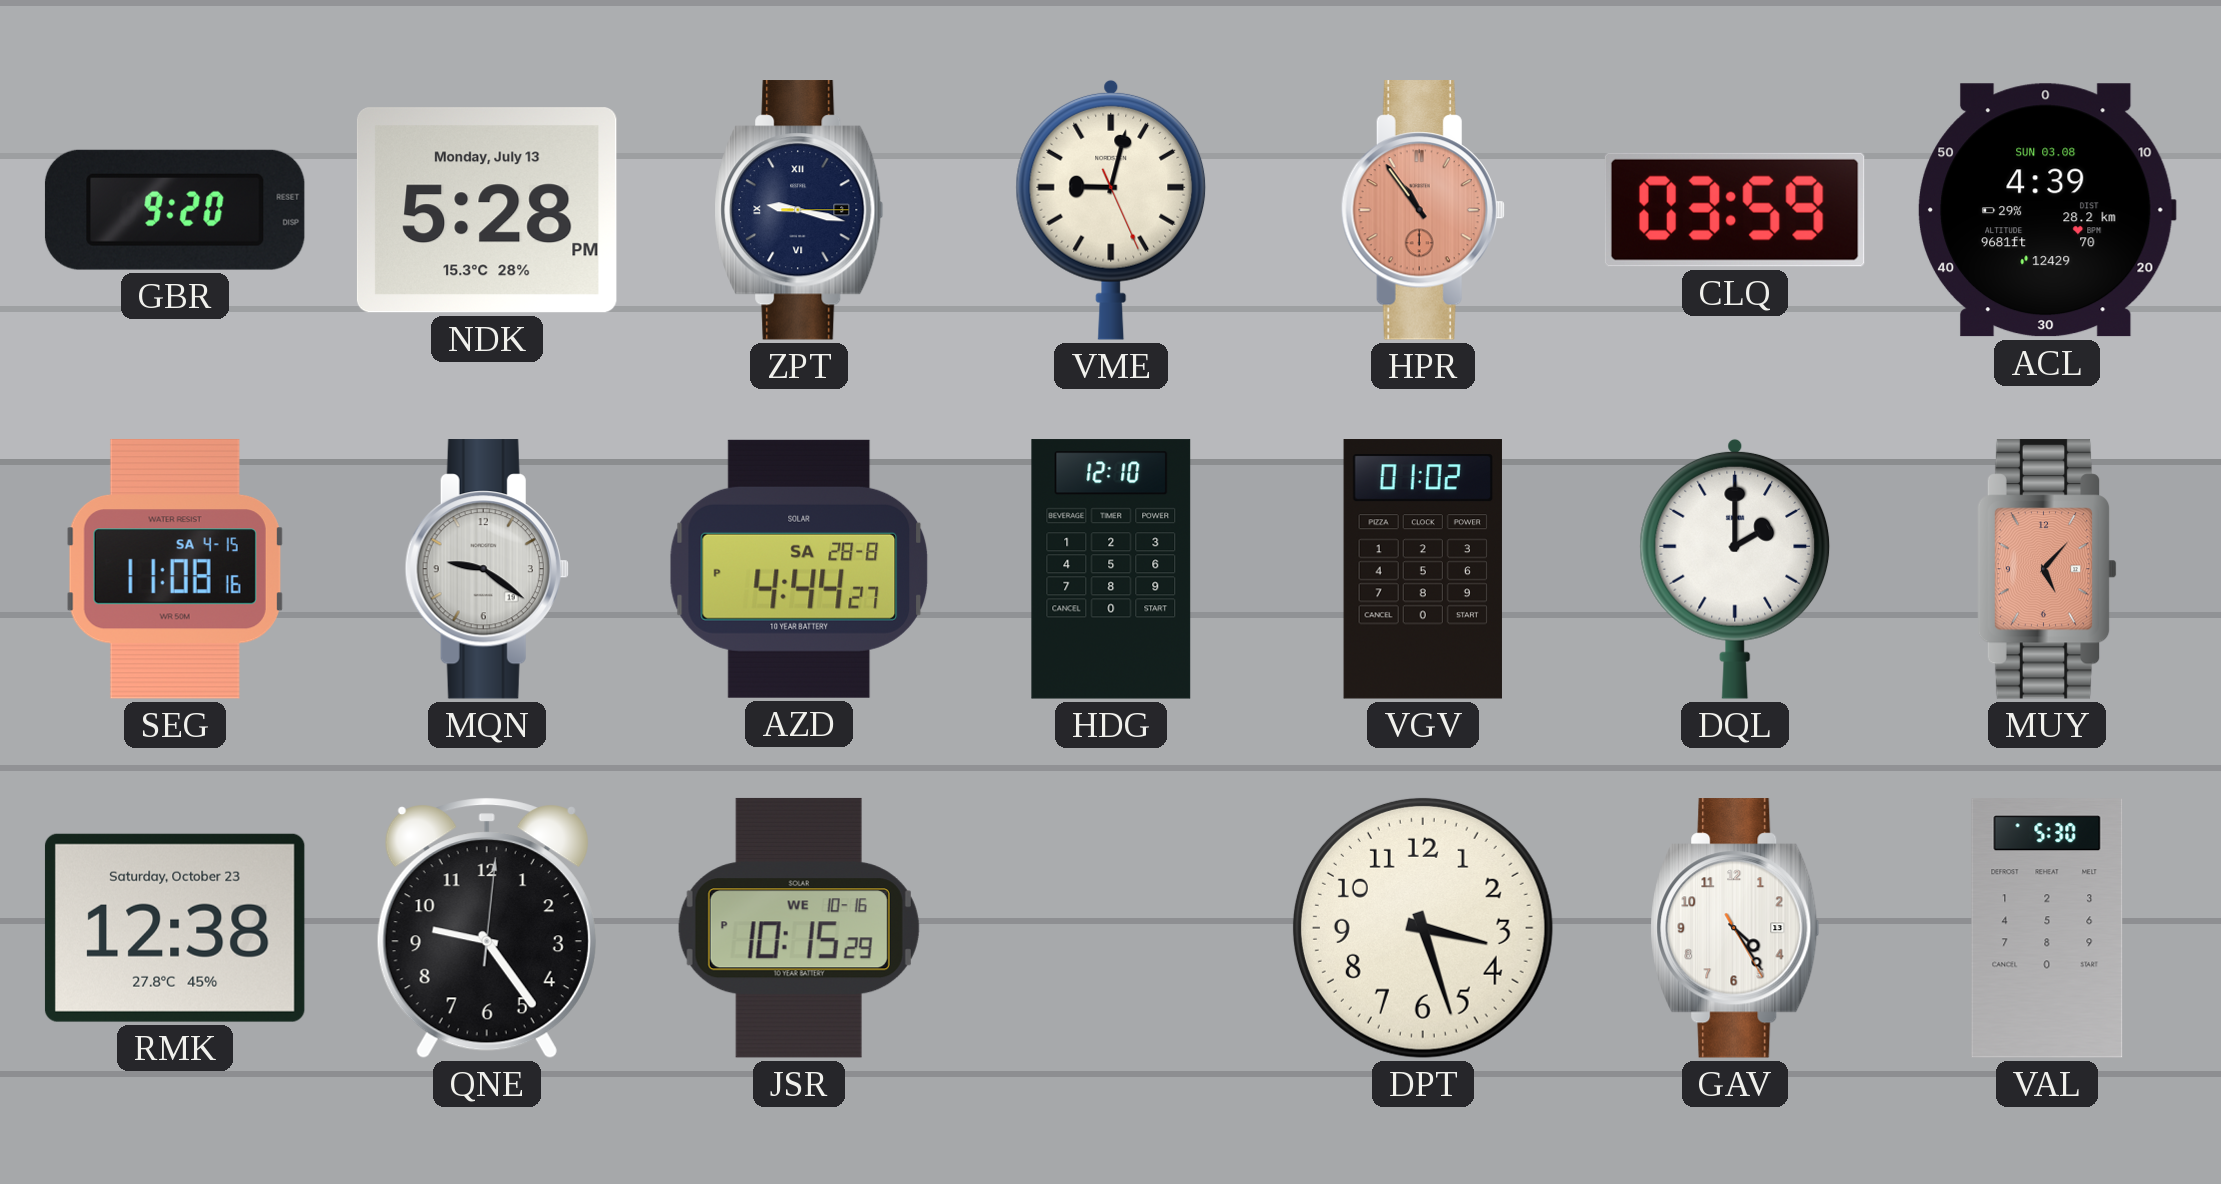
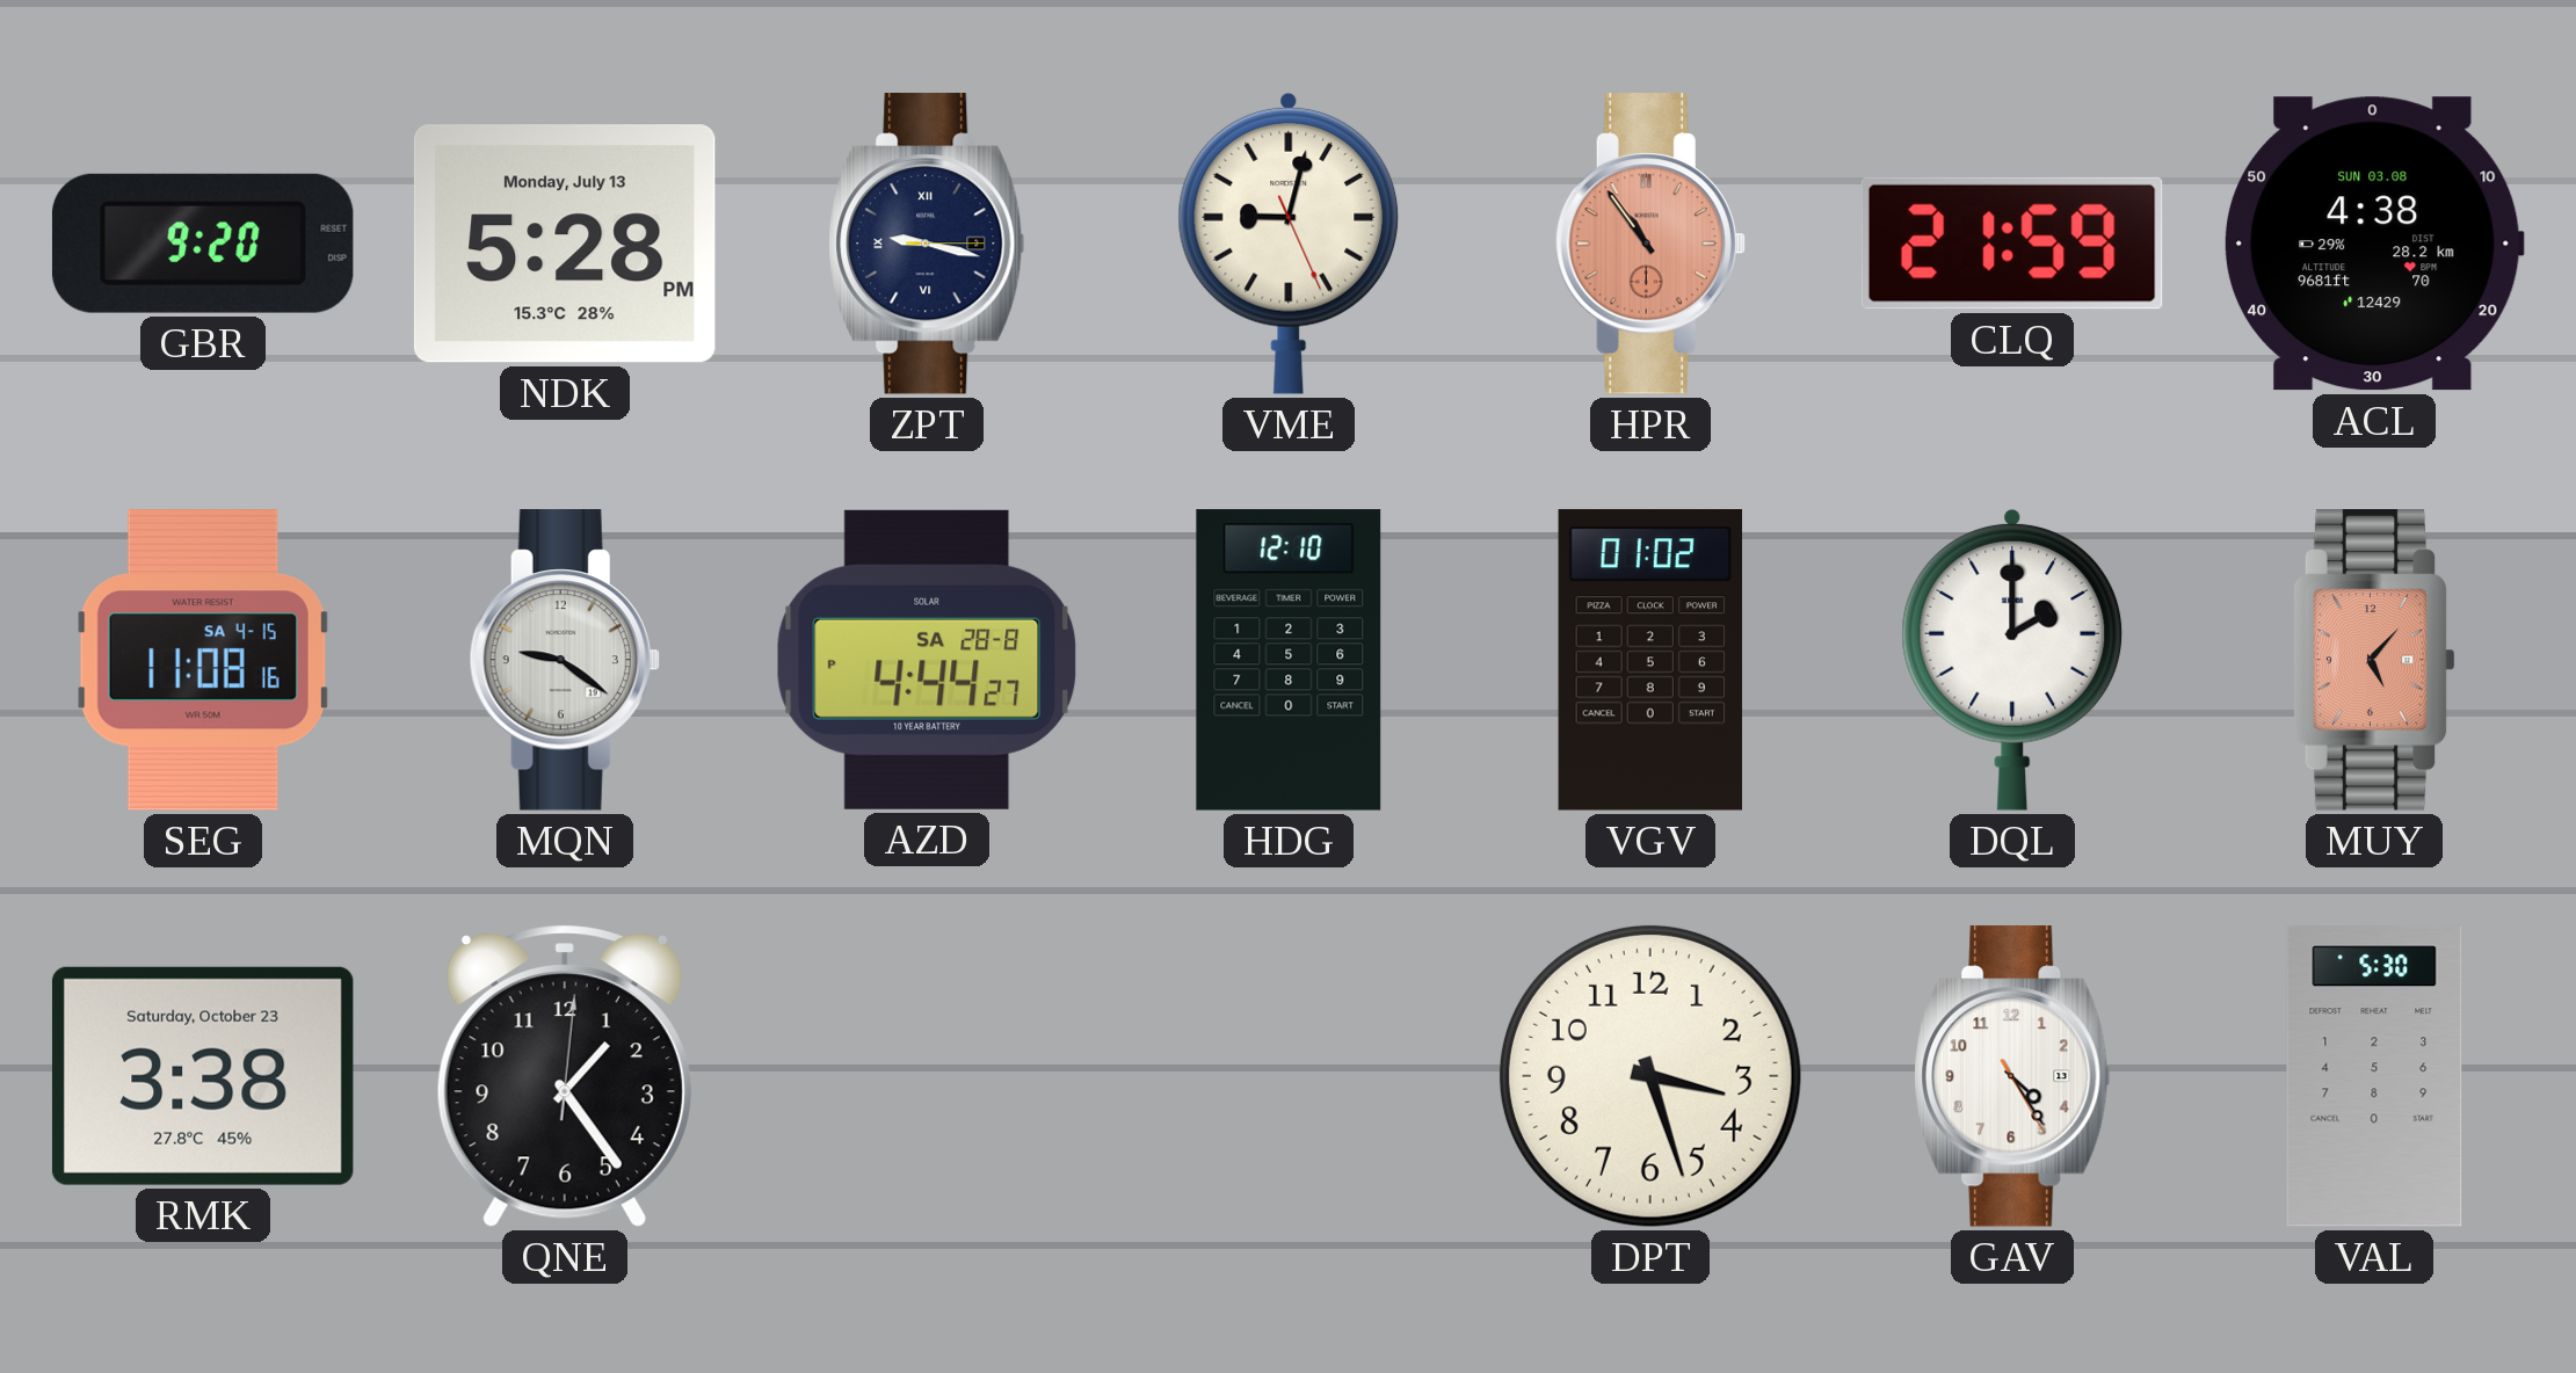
CLQ: 03:59 -> 21:59 (2012, 244)
ACL: 4:39 -> 4:38 (2374, 244)
RMK: 12:38 -> 3:38 (203, 1076)
QNE: 9:24 -> 1:24 (565, 1076)
JSR: 10:15 -> none (799, 928)
